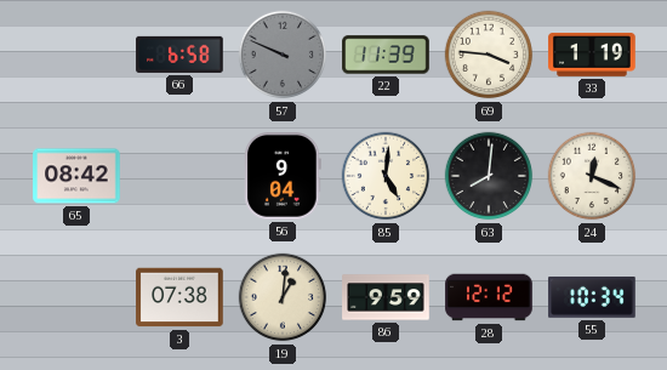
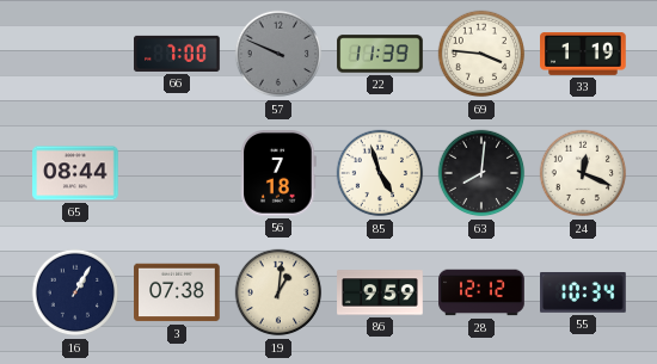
66: 6:58 -> 7:00 (177, 54)
65: 08:42 -> 08:44 (75, 173)
56: 9:04 -> 7:18 (278, 173)
85: 5:01 -> 4:57 (380, 173)
16: none -> 1:05 (75, 292)
